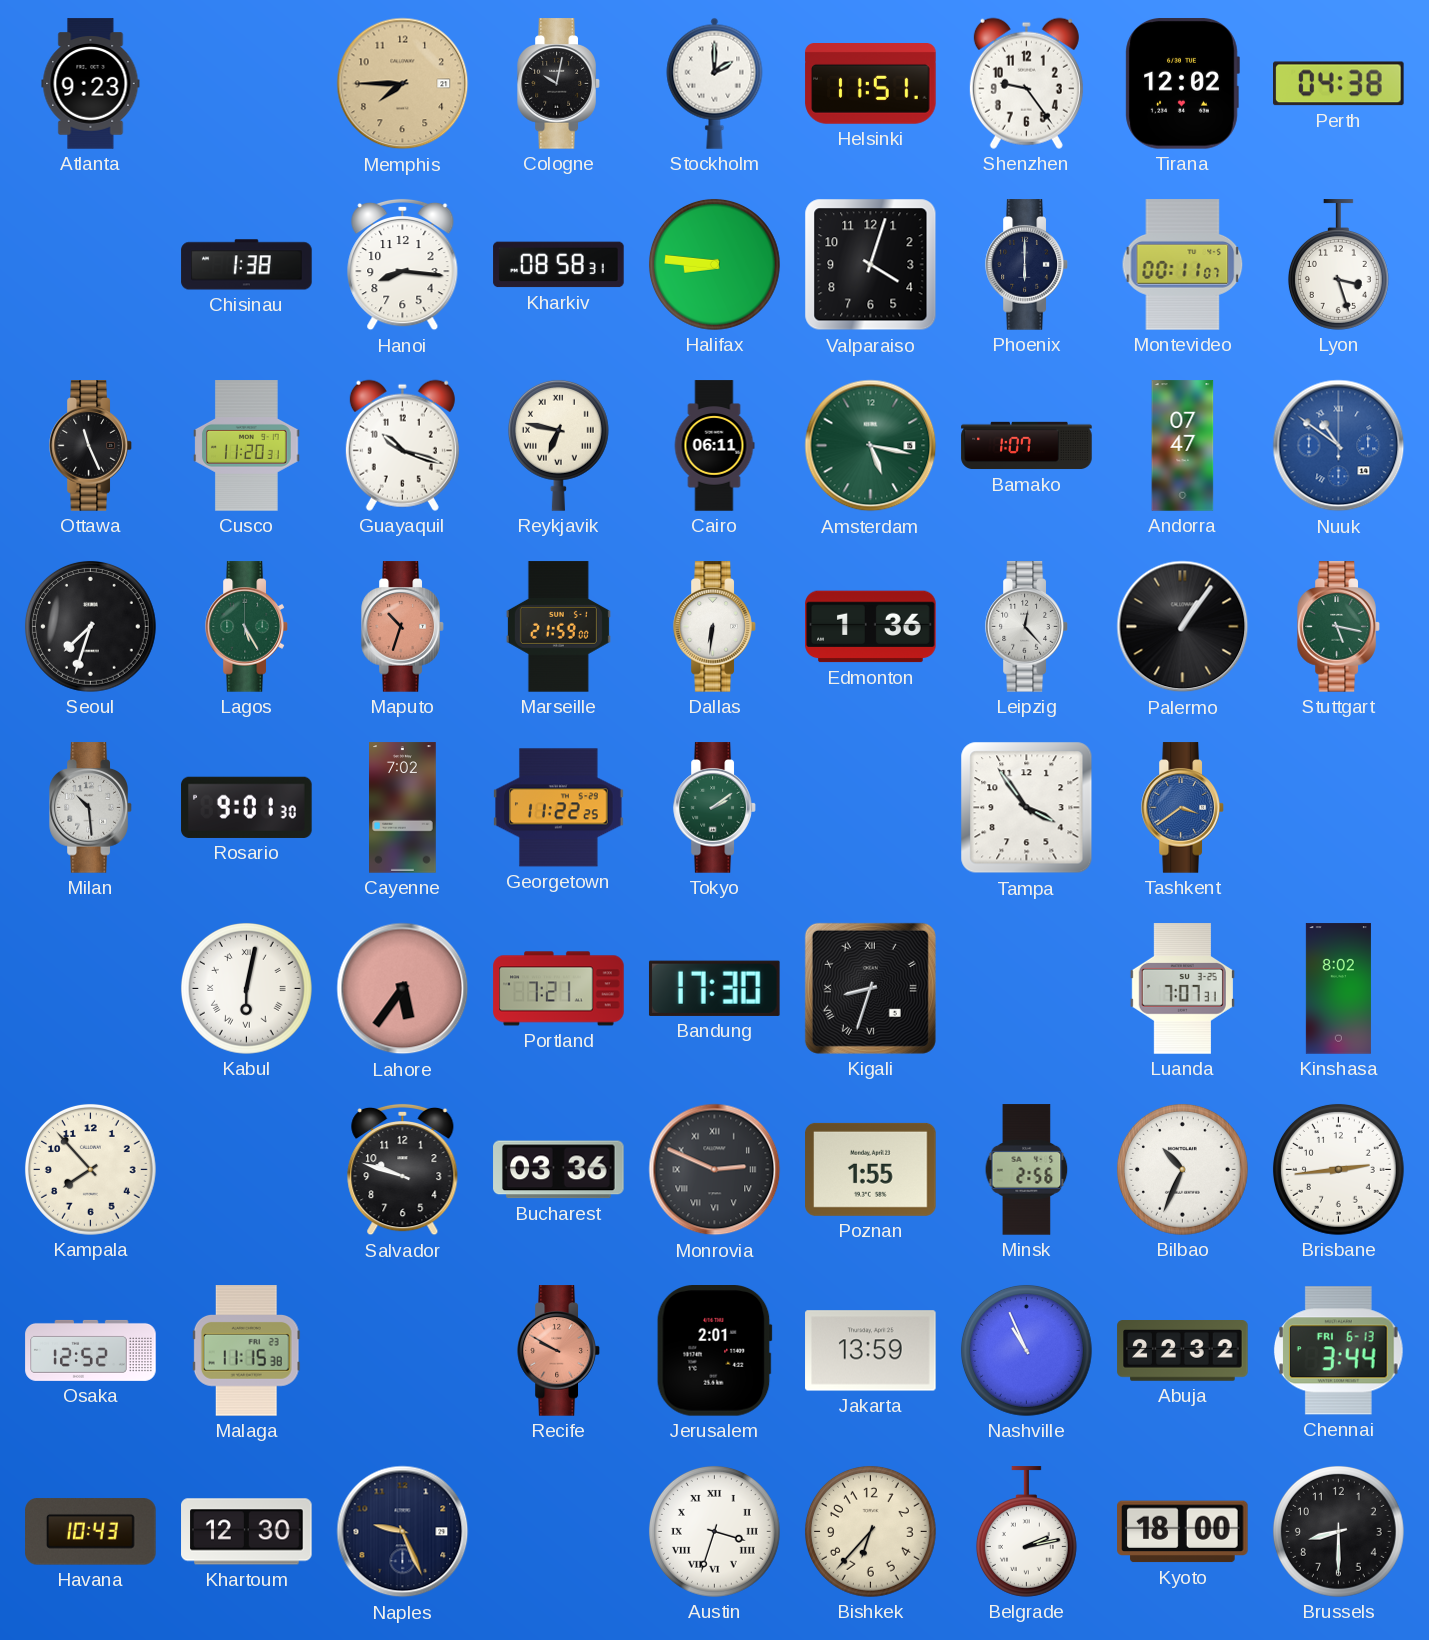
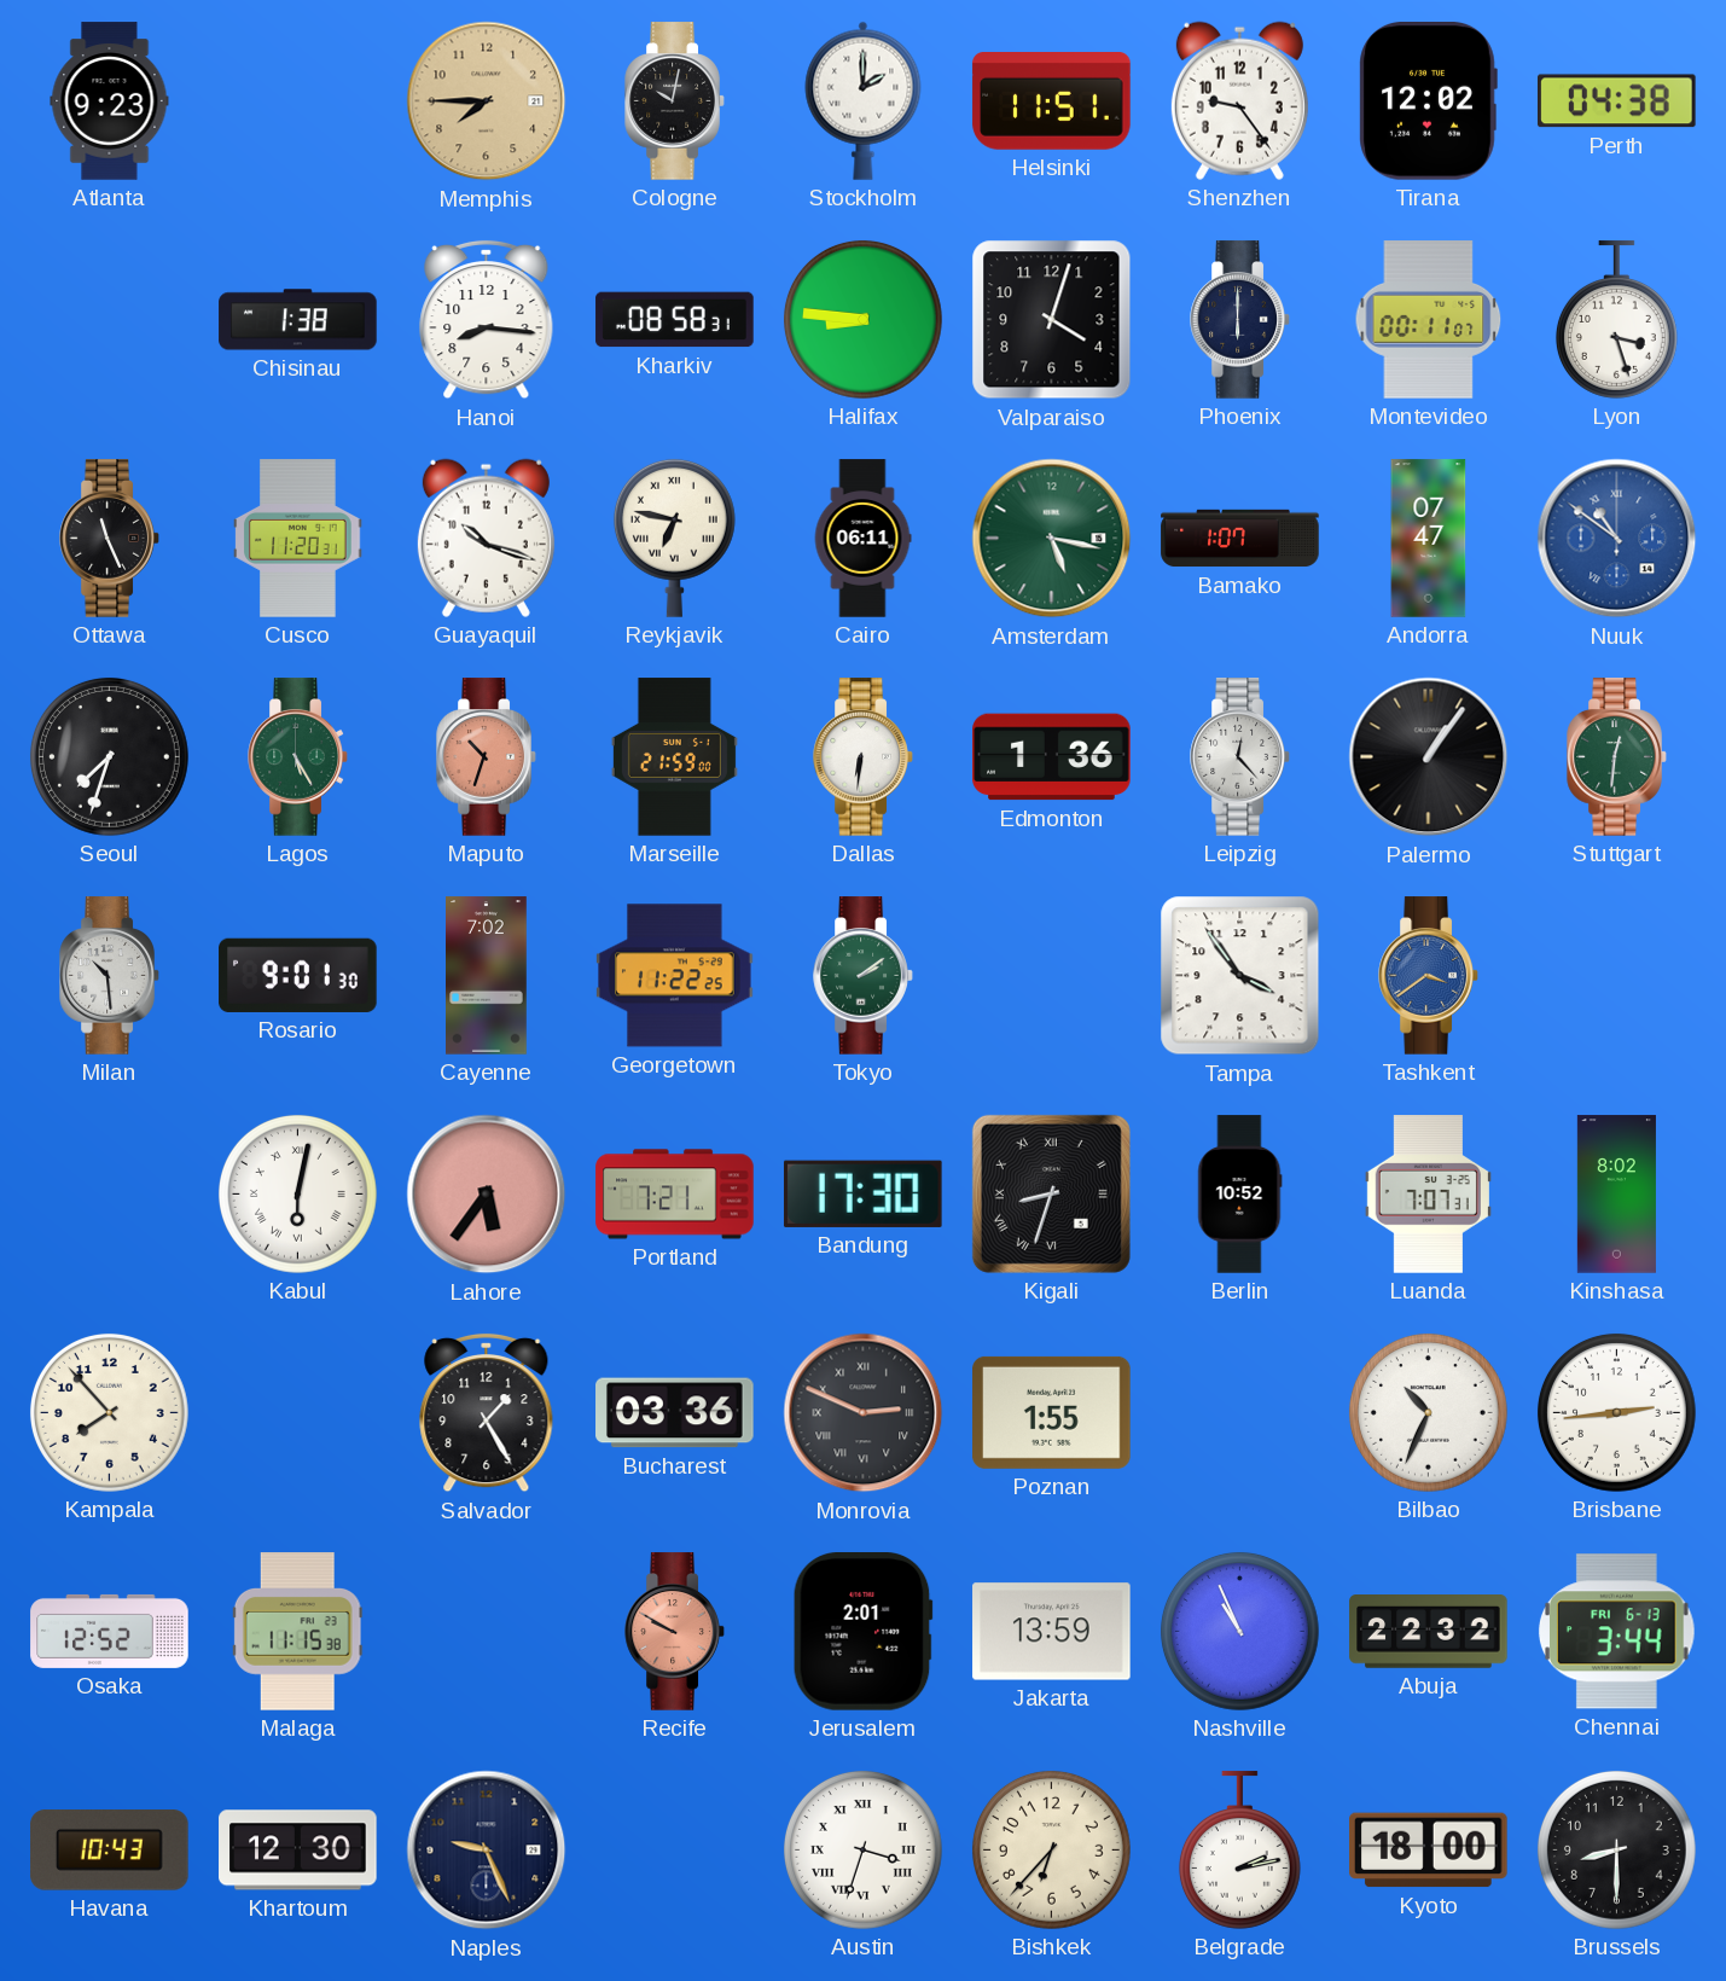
Stuttgart: 5:17 -> 12:31 (1617, 757)
Berlin: none -> 10:52 (1240, 1195)
Salvador: 9:48 -> 1:25 (487, 1413)
Minsk: 2:56 -> none (1027, 1170)
